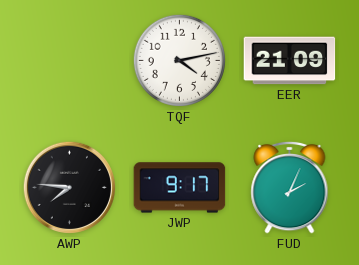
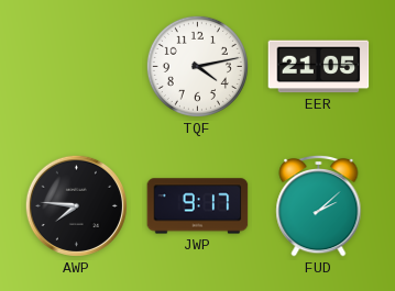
EER: 21:09 -> 21:05 (319, 67)
FUD: 2:04 -> 2:08 (319, 205)
